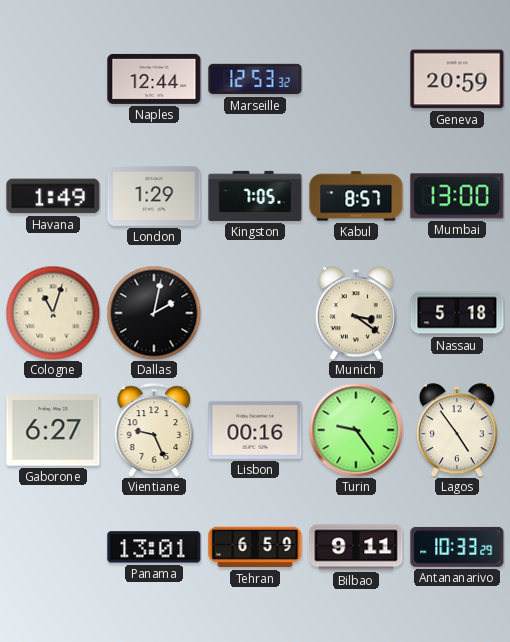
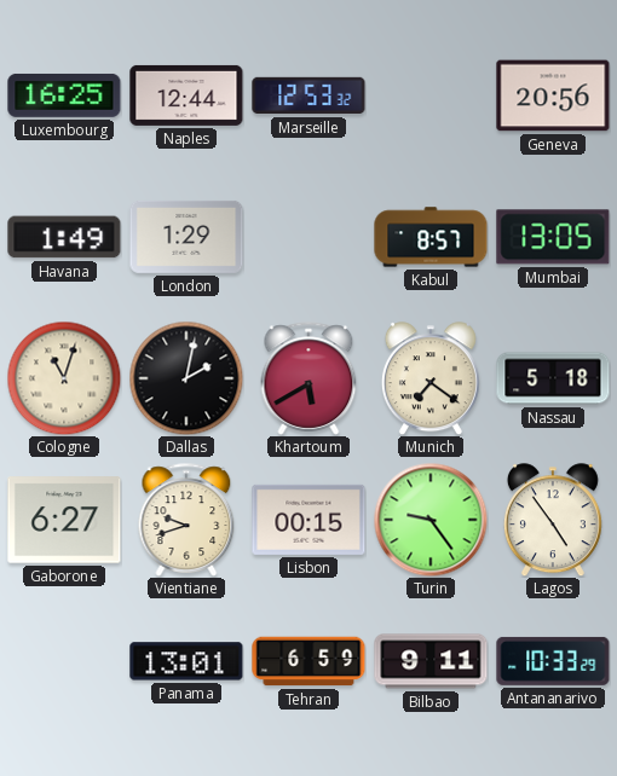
Luxembourg: none -> 16:25 (64, 95)
Geneva: 20:59 -> 20:56 (553, 95)
Kingston: 7:05 -> none (255, 196)
Mumbai: 13:00 -> 13:05 (553, 237)
Khartoum: none -> 5:40 (308, 378)
Munich: 3:21 -> 7:21 (431, 378)
Vientiane: 9:26 -> 9:42 (186, 520)
Lisbon: 00:16 -> 00:15 (308, 520)
